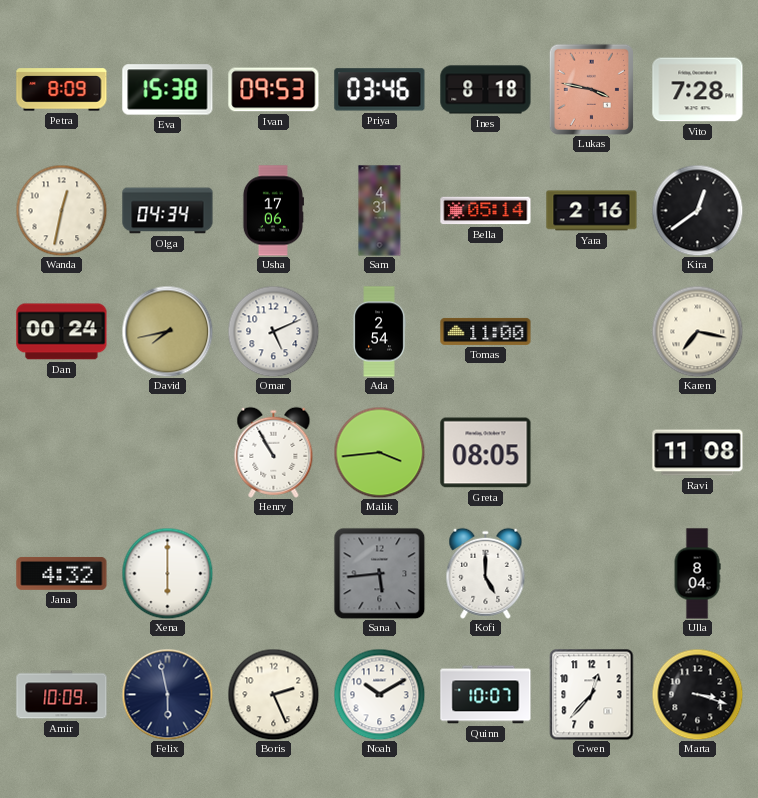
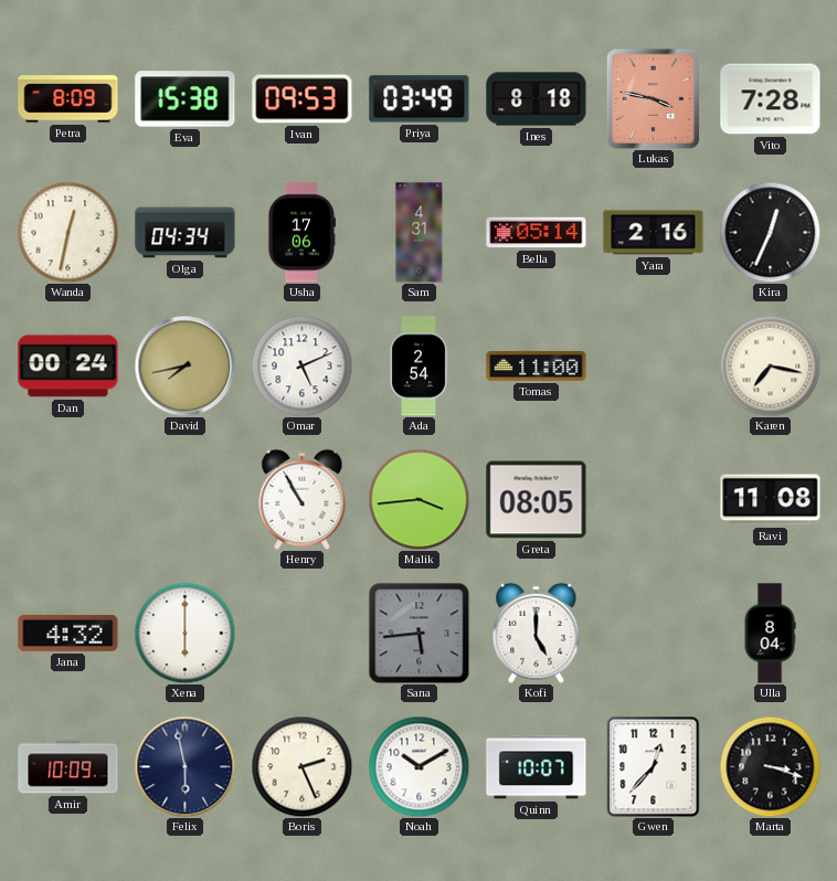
Priya: 03:46 -> 03:49 (420, 99)
Kira: 12:39 -> 12:34 (770, 232)
